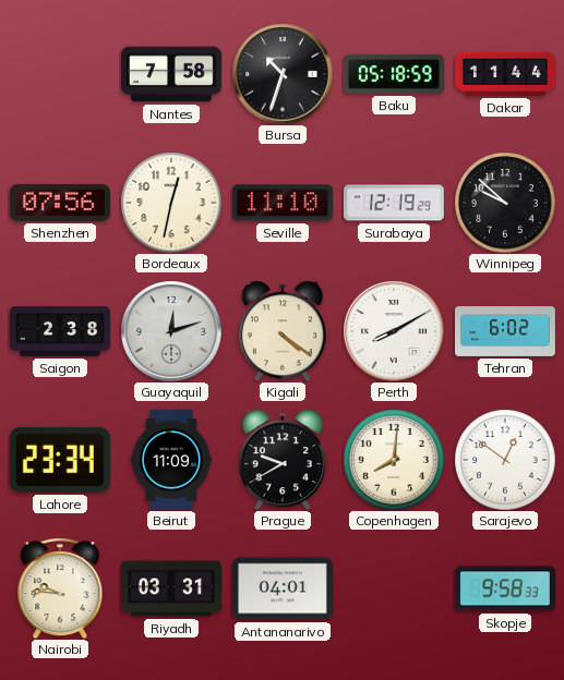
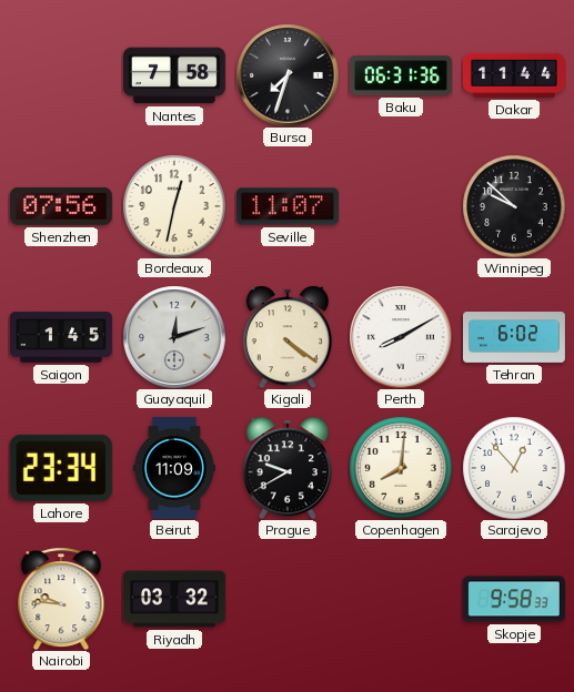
Bursa: 10:33 -> 7:33 (288, 75)
Baku: 05:18 -> 06:31 (401, 75)
Seville: 11:10 -> 11:07 (288, 206)
Surabaya: 12:19 -> none (394, 203)
Saigon: 2:38 -> 1:45 (61, 337)
Sarajevo: 12:51 -> 12:53 (514, 468)
Riyadh: 03:31 -> 03:32 (174, 599)
Antananarivo: 04:01 -> none (283, 588)
